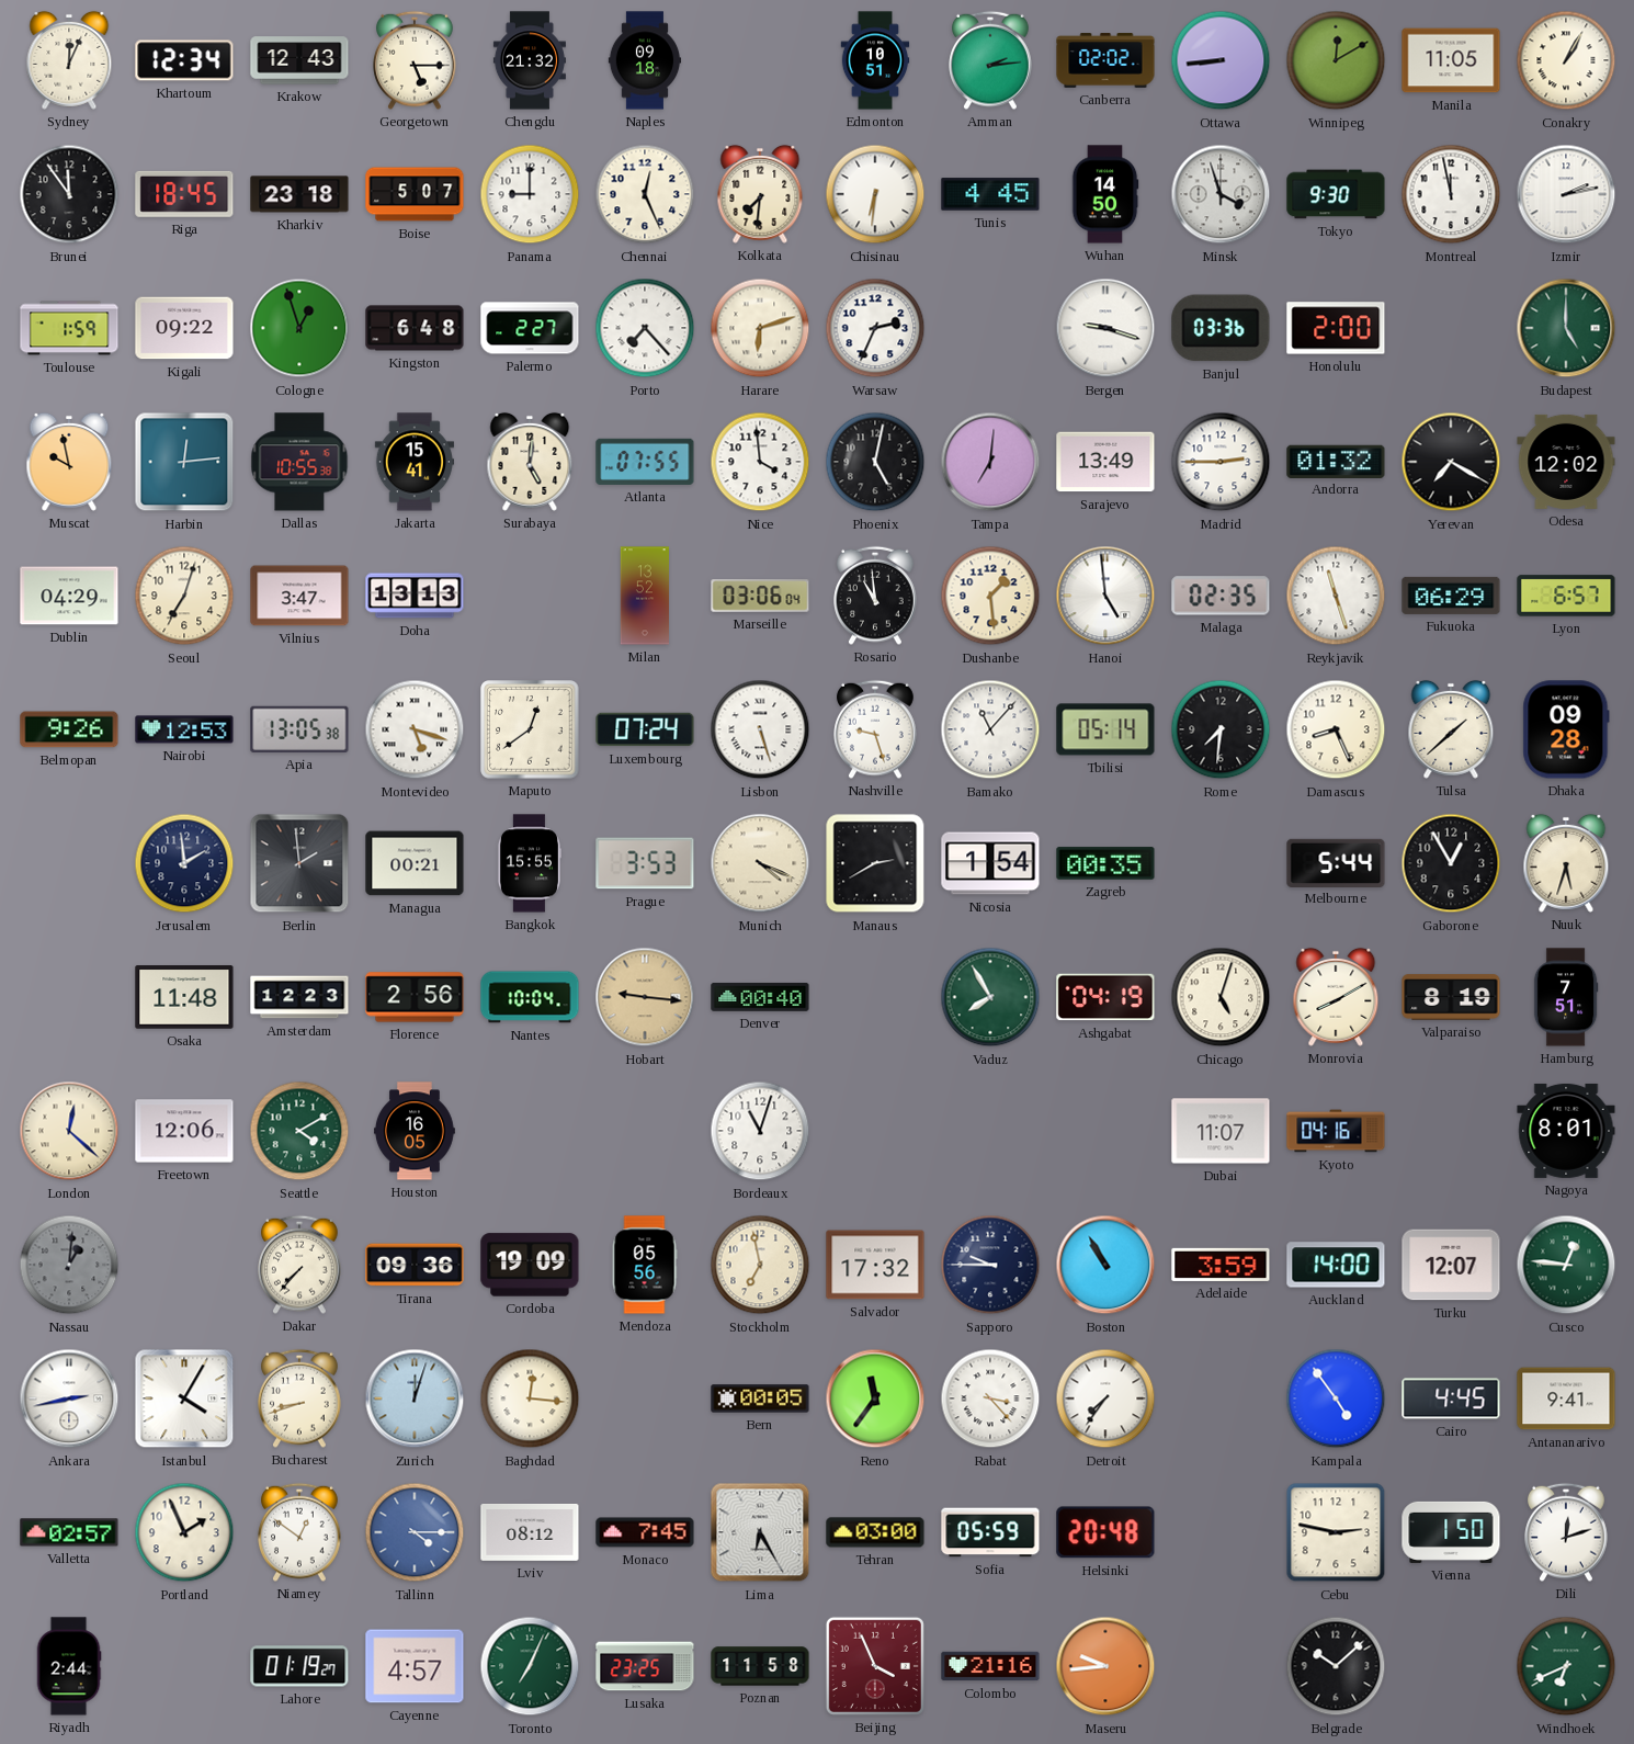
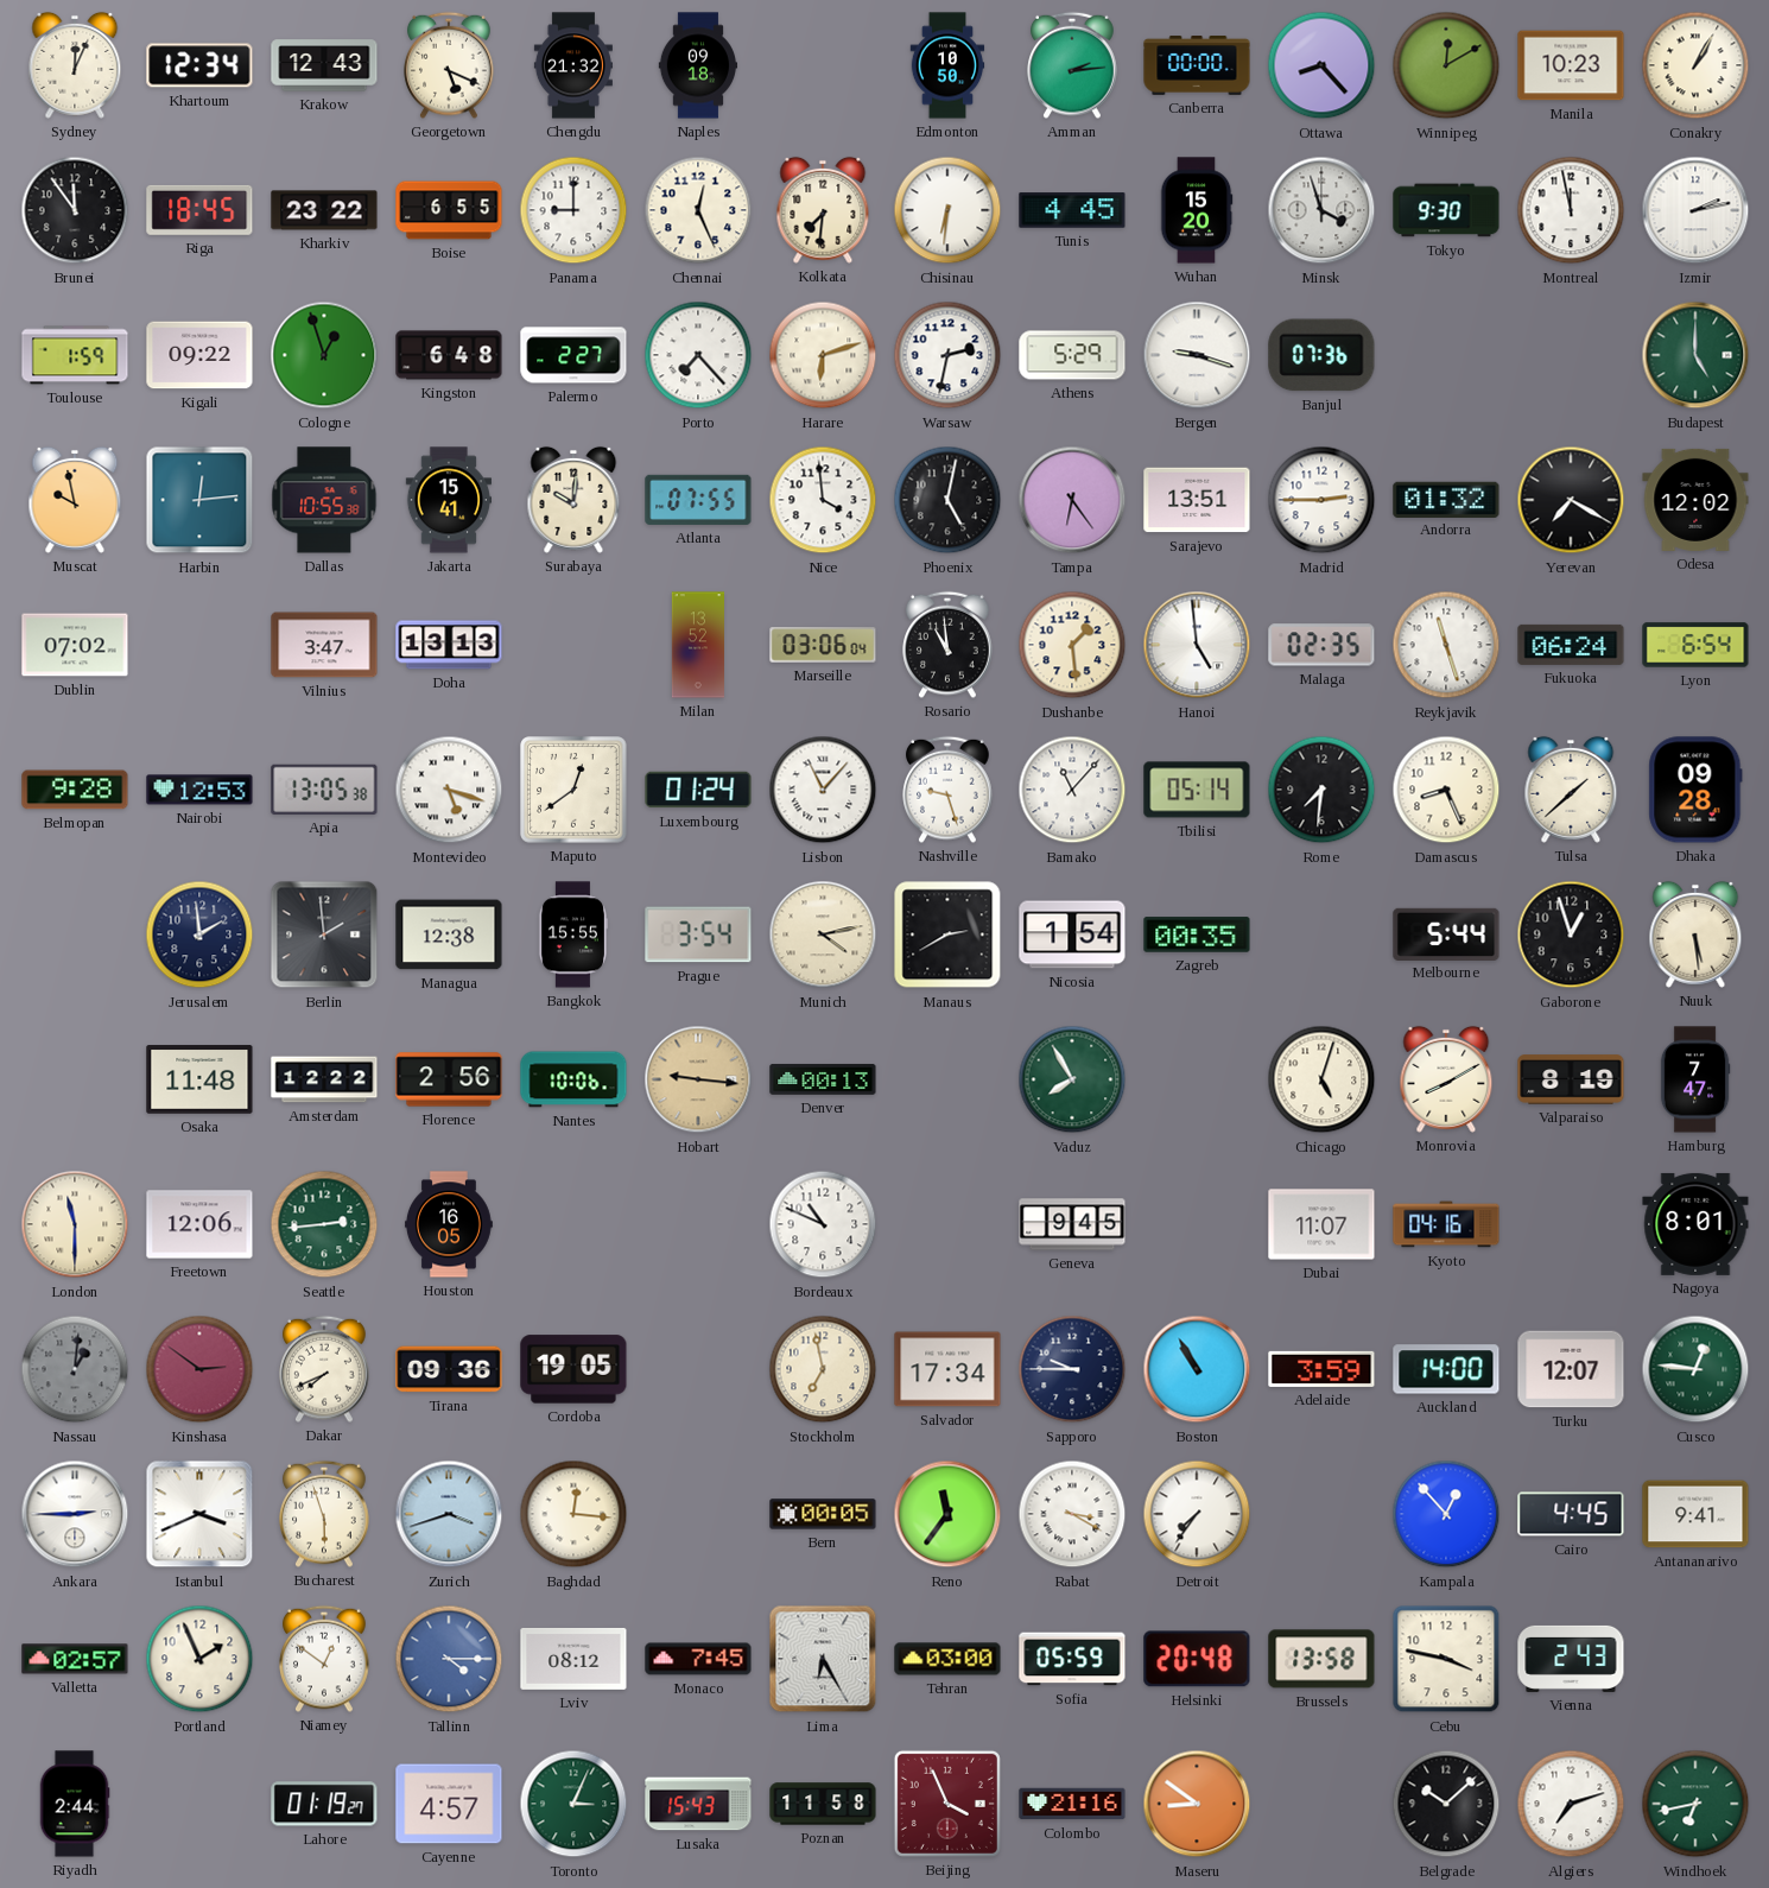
Georgetown: 5:15 -> 5:19 (449, 65)
Edmonton: 10:51 -> 10:50 (947, 65)
Canberra: 02:02 -> 00:00 (1197, 65)
Ottawa: 8:44 -> 8:23 (1321, 65)
Manila: 11:05 -> 10:23 (1571, 65)
Kharkiv: 23:18 -> 23:22 (324, 210)
Boise: 5:07 -> 6:55 (449, 210)
Wuhan: 14:50 -> 15:20 (1197, 210)
Warsaw: 2:34 -> 2:32 (947, 355)
Athens: none -> 5:29 (1072, 355)
Banjul: 03:36 -> 07:36 (1321, 355)
Honolulu: 2:00 -> none (1336, 328)
Surabaya: 5:01 -> 10:01 (573, 500)
Tampa: 7:01 -> 6:24 (1072, 500)
Sarajevo: 13:49 -> 13:51 (1197, 500)
Dublin: 04:29 -> 07:02 (75, 645)
Seoul: 7:03 -> none (184, 596)
Fukuoka: 06:29 -> 06:24 (1571, 645)
Lyon: 6:57 -> 6:54 (1695, 645)
Belmopan: 9:26 -> 9:28 (75, 790)
Luxembourg: 07:24 -> 01:24 (698, 790)
Lisbon: 5:27 -> 11:07 (823, 790)
Managua: 00:21 -> 12:38 (449, 935)
Prague: 3:53 -> 3:54 (698, 935)
Munich: 4:19 -> 4:13 (823, 935)
Gaborone: 12:55 -> 12:57 (1571, 935)
Nuuk: 5:33 -> 5:29 (1695, 935)
Amsterdam: 12:23 -> 12:22 (324, 1079)
Nantes: 10:04 -> 10:06 (573, 1079)
Denver: 00:40 -> 00:13 (823, 1079)
Ashgabat: 04:19 -> none (1105, 997)
Hamburg: 7:51 -> 7:47 (1695, 1079)
London: 12:22 -> 11:30 (75, 1224)
Seattle: 4:10 -> 2:44 (324, 1224)
Bordeaux: 11:03 -> 10:49 (823, 1224)
Geneva: none -> 9:45 (1072, 1224)
Kinshasa: none -> 2:51 (199, 1369)
Dakar: 7:37 -> 7:41 (324, 1369)
Cordoba: 19:09 -> 19:05 (573, 1369)
Mendoza: 05:56 -> none (645, 1265)
Salvador: 17:32 -> 17:34 (947, 1369)
Ankara: 2:43 -> 2:45 (75, 1514)
Istanbul: 4:05 -> 3:41 (199, 1514)
Bucharest: 8:42 -> 5:57 (324, 1514)
Zurich: 12:03 -> 3:42 (449, 1514)
Rabat: 3:23 -> 3:20 (1072, 1514)
Kampala: 4:54 -> 12:53 (1446, 1514)
Brussels: none -> 13:58 (1321, 1659)
Cebu: 2:47 -> 3:47 (1446, 1659)
Vienna: 1:50 -> 2:43 (1571, 1659)
Dili: 12:12 -> none (1566, 1532)
Toronto: 7:04 -> 3:04 (573, 1804)
Lusaka: 23:25 -> 15:43 (698, 1804)
Maseru: 9:44 -> 8:51 (1197, 1804)
Algiers: none -> 7:12 (1571, 1804)
Windhoek: 6:41 -> 6:43 (1695, 1804)
